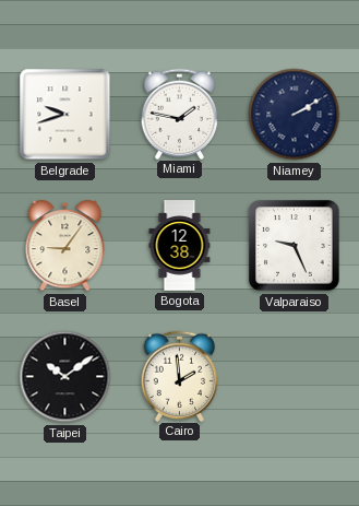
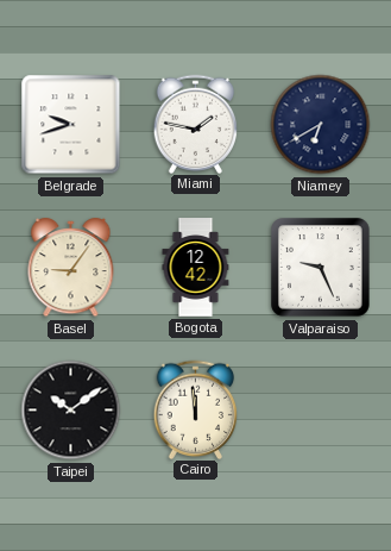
Niamey: 2:10 -> 6:40 (321, 125)
Bogota: 12:38 -> 12:42 (196, 268)
Cairo: 1:59 -> 11:59 (196, 409)
